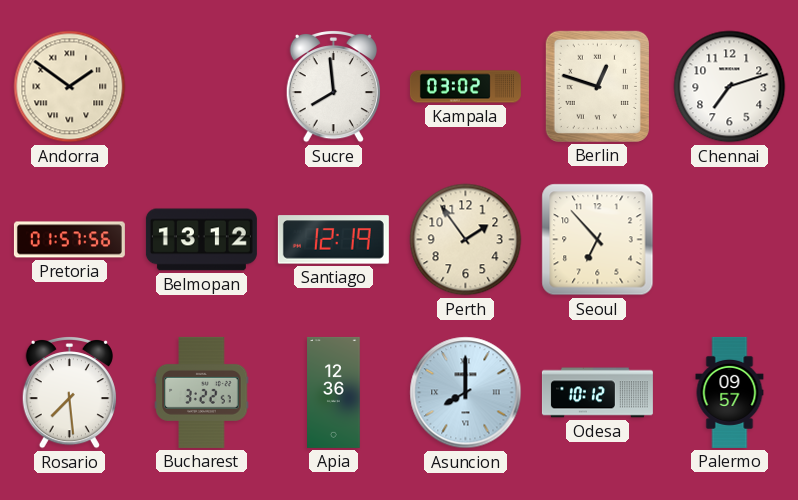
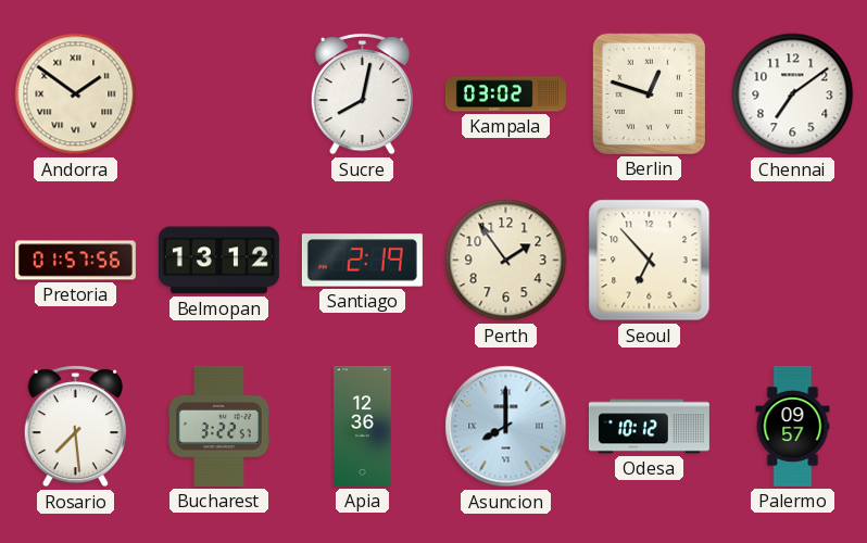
Sucre: 7:59 -> 8:02 (362, 93)
Chennai: 7:12 -> 7:09 (793, 94)
Santiago: 12:19 -> 2:19 (362, 261)
